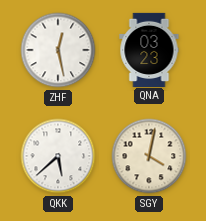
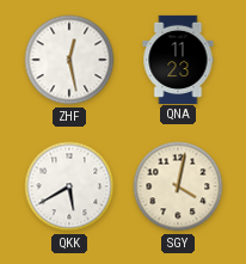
QNA: 03:23 -> 11:23 (178, 59)
QKK: 5:38 -> 5:40 (69, 186)
